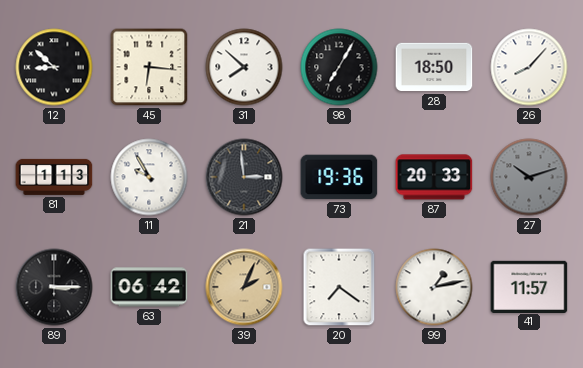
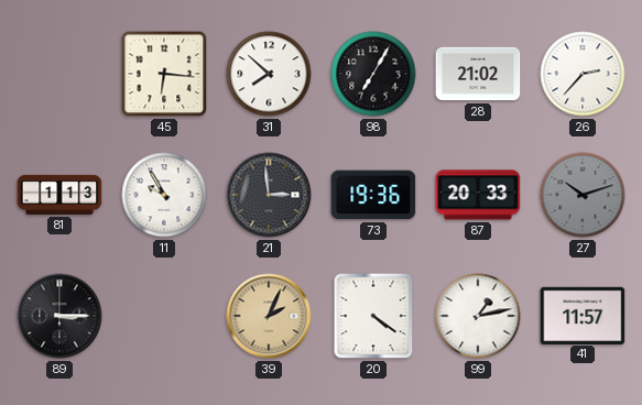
12: 8:52 -> none (54, 67)
28: 18:50 -> 21:02 (478, 74)
26: 8:07 -> 2:37 (583, 74)
63: 06:42 -> none (149, 287)
20: 7:21 -> 4:21 (373, 316)
